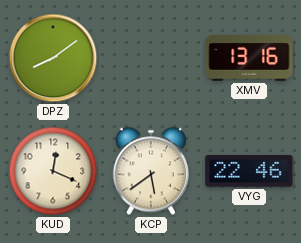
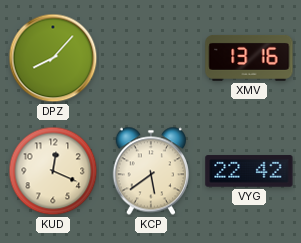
DPZ: 8:09 -> 8:07 (53, 58)
VYG: 22:46 -> 22:42 (249, 171)
